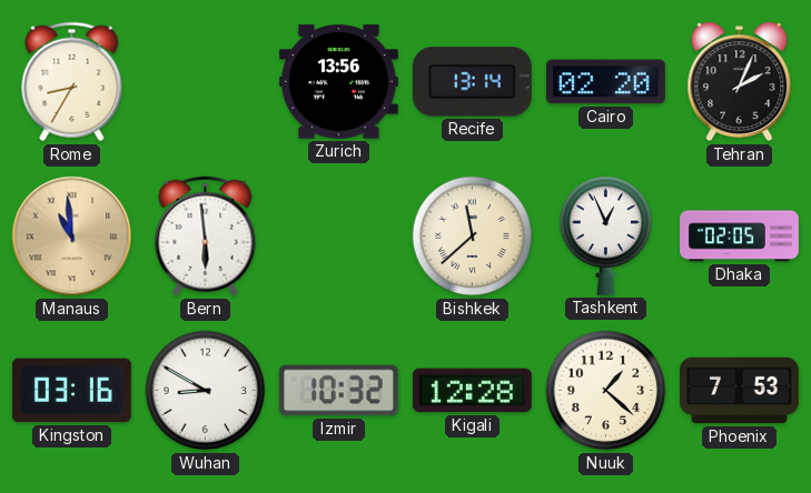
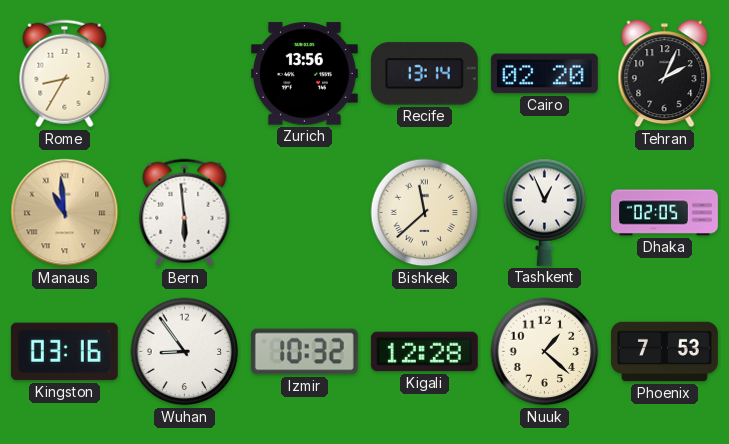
Wuhan: 8:50 -> 8:54 (185, 352)
